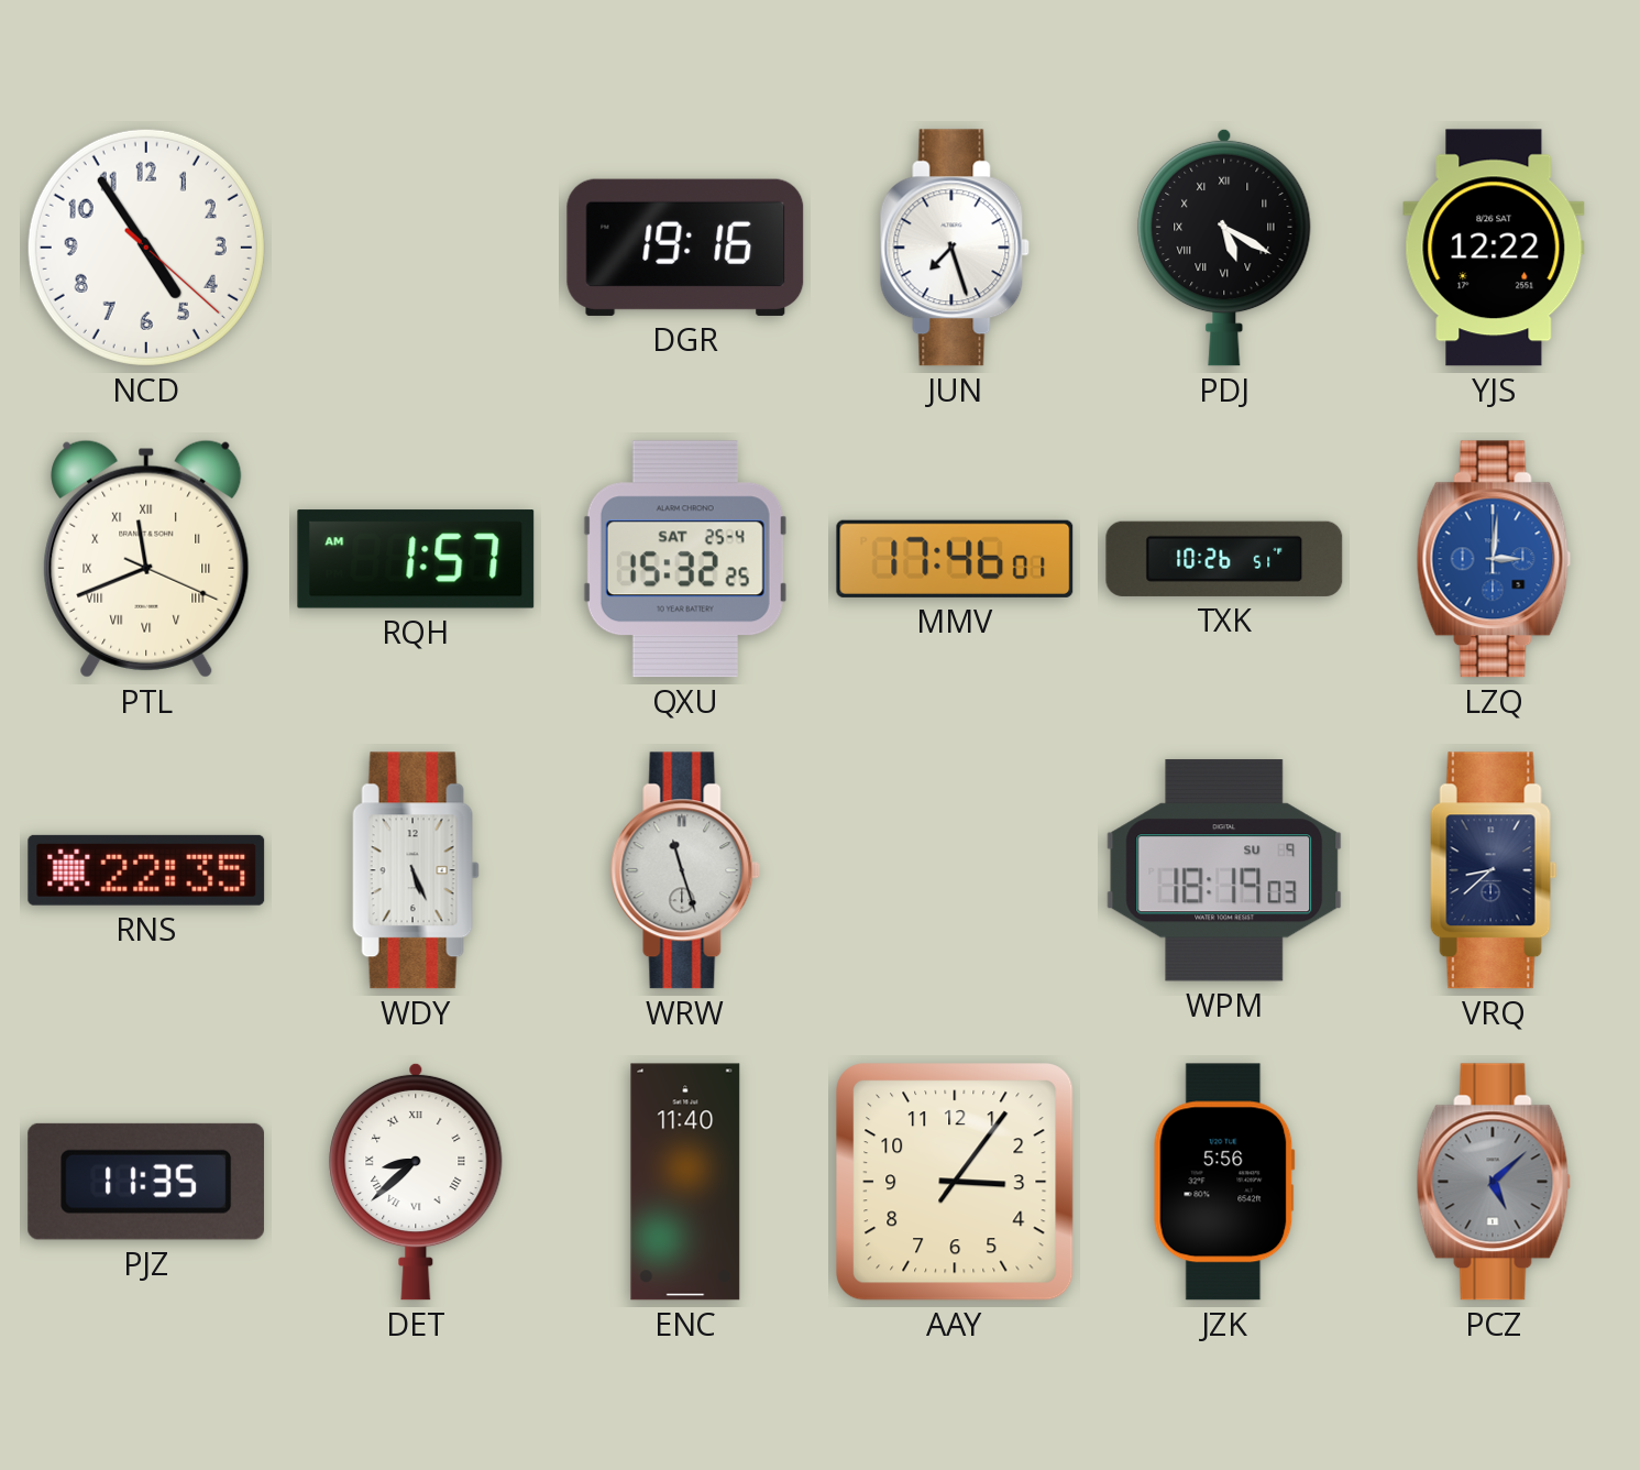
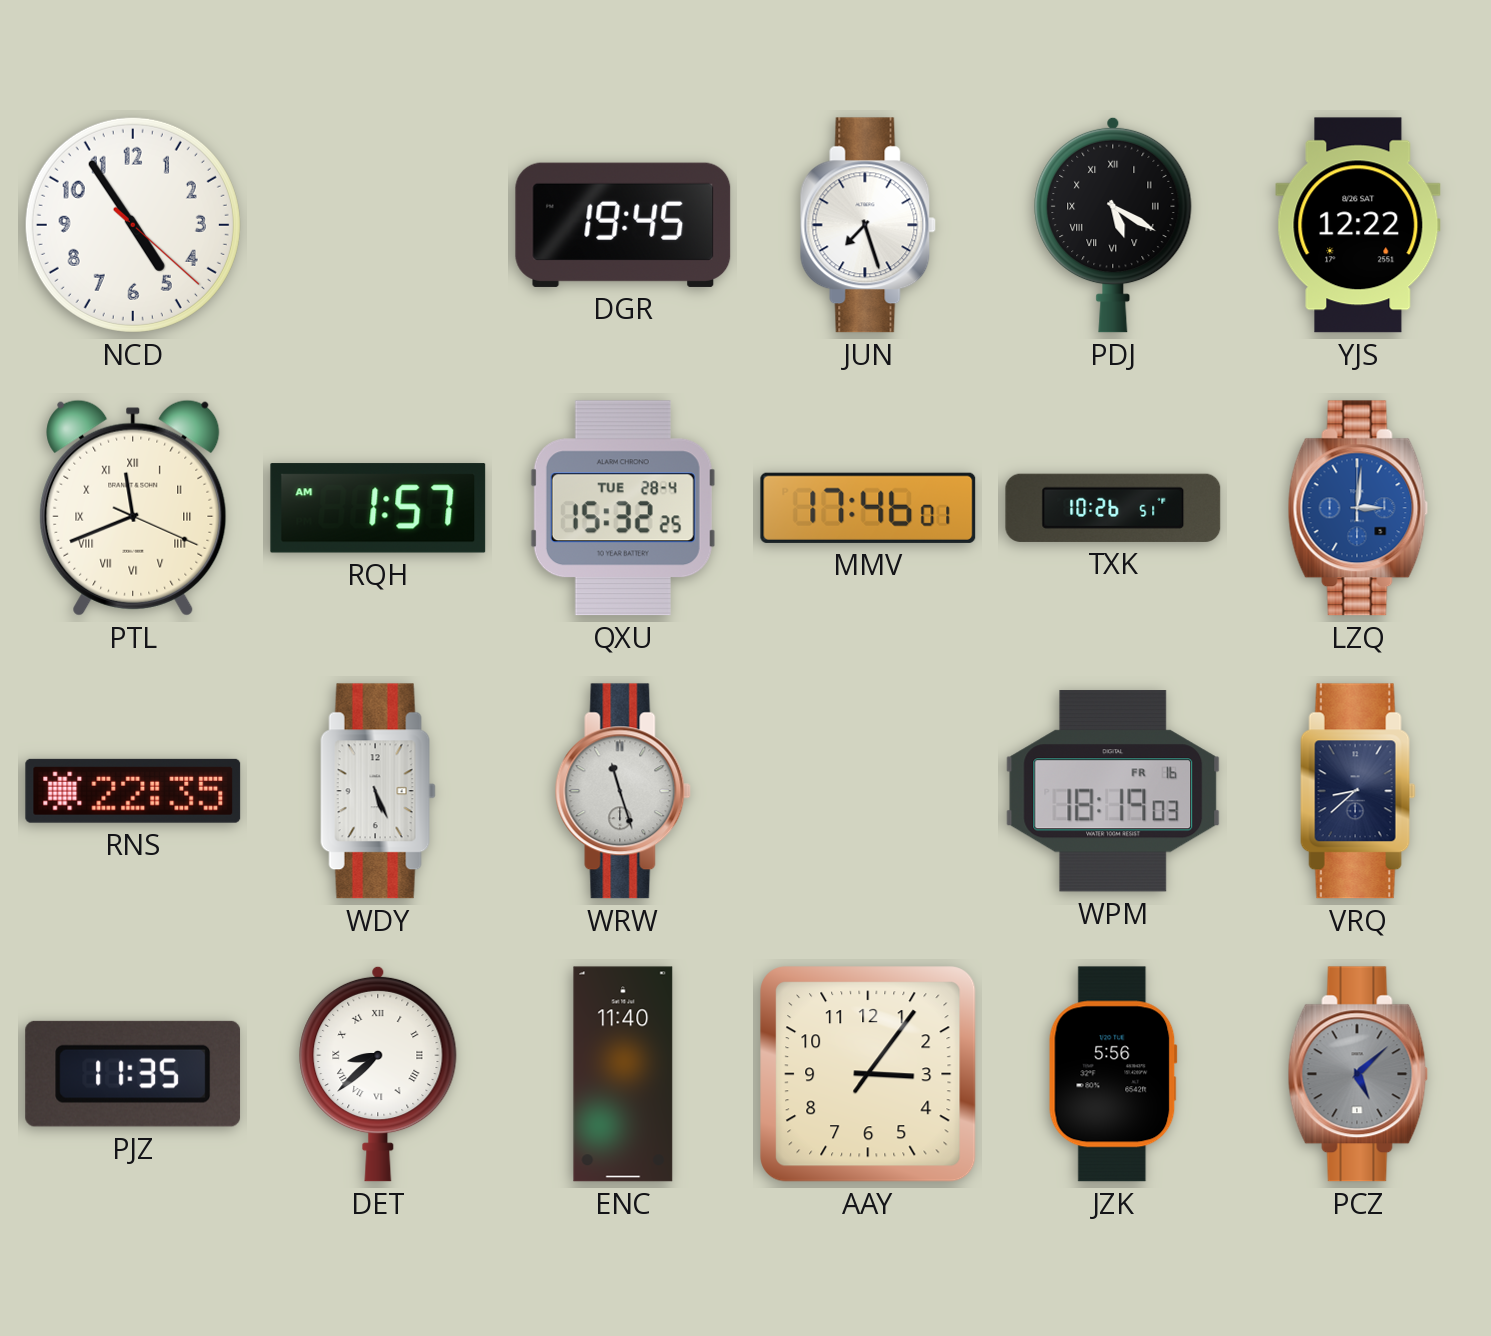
DGR: 19:16 -> 19:45 (623, 225)
QXU date: SAT 25-4 -> TUE 28-4 (623, 508)
WPM date: SU 9 -> FR 16 (1113, 791)
